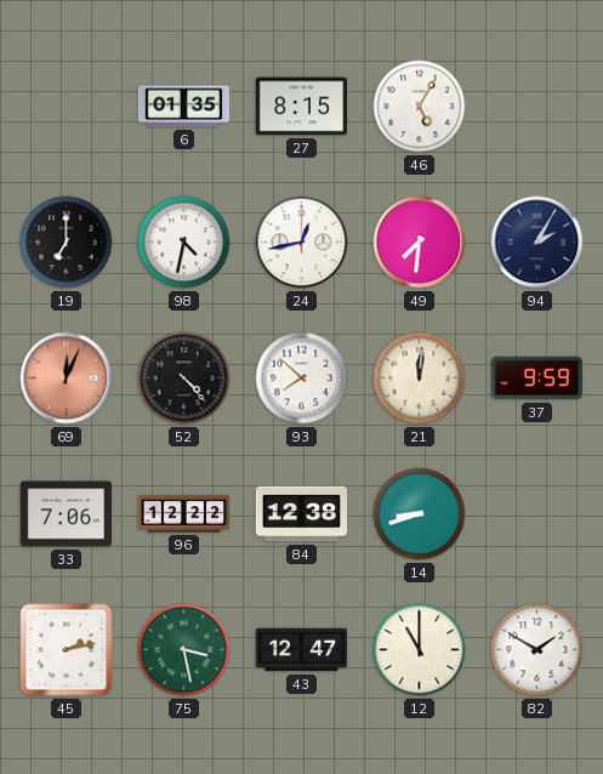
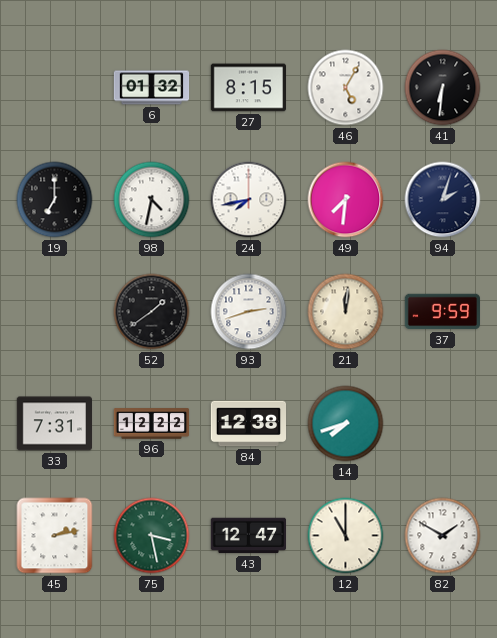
6: 01:35 -> 01:32 (152, 88)
41: none -> 6:31 (443, 88)
24: 12:43 -> 7:43 (249, 200)
94: 2:05 -> 2:03 (443, 200)
69: 12:04 -> none (67, 379)
52: 4:23 -> 1:39 (152, 312)
93: 7:52 -> 2:42 (249, 312)
33: 7:06 -> 7:31 (54, 424)
14: 8:42 -> 7:42 (346, 424)
